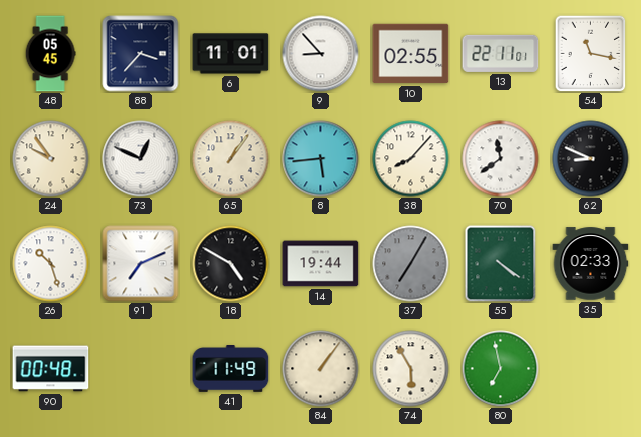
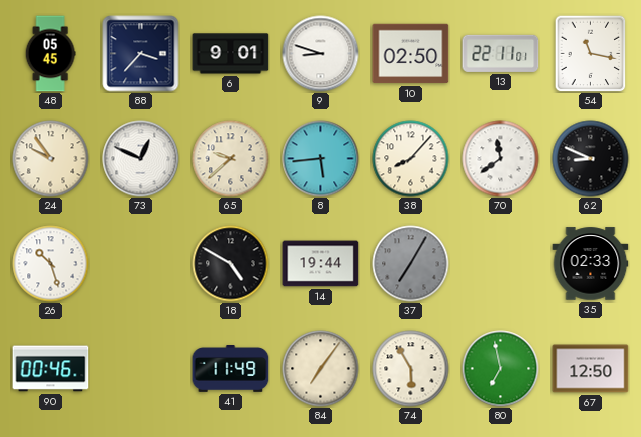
6: 11:01 -> 9:01 (231, 54)
9: 8:53 -> 8:48 (321, 54)
10: 02:55 -> 02:50 (411, 54)
65: 1:06 -> 9:38 (231, 159)
91: 7:11 -> none (141, 264)
55: 4:21 -> none (501, 264)
90: 00:48 -> 00:46 (51, 369)
84: 1:06 -> 7:06 (321, 369)
67: none -> 12:50 (591, 369)
